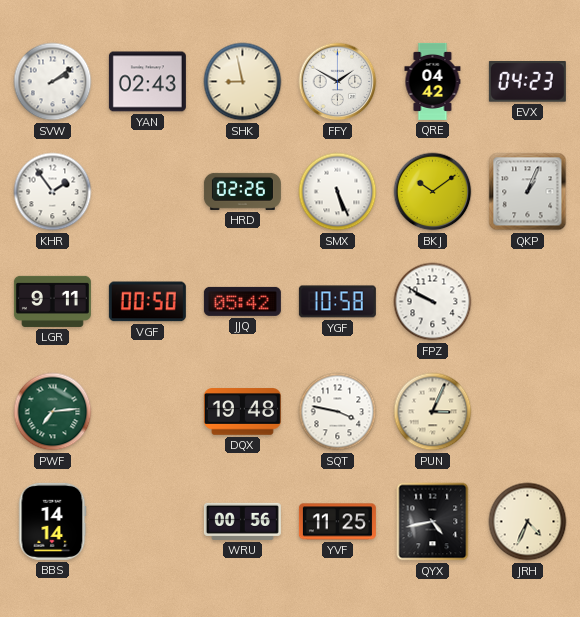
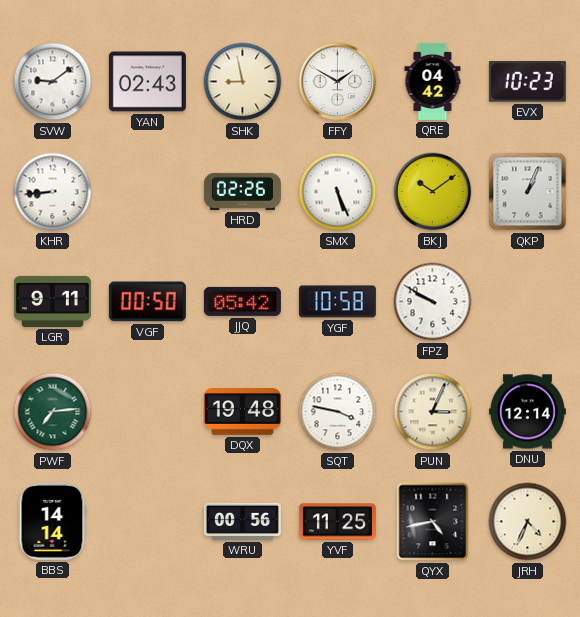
SVW: 2:09 -> 9:09 (53, 82)
EVX: 04:23 -> 10:23 (527, 82)
KHR: 1:54 -> 8:44 (53, 192)
DNU: none -> 12:14 (527, 412)
